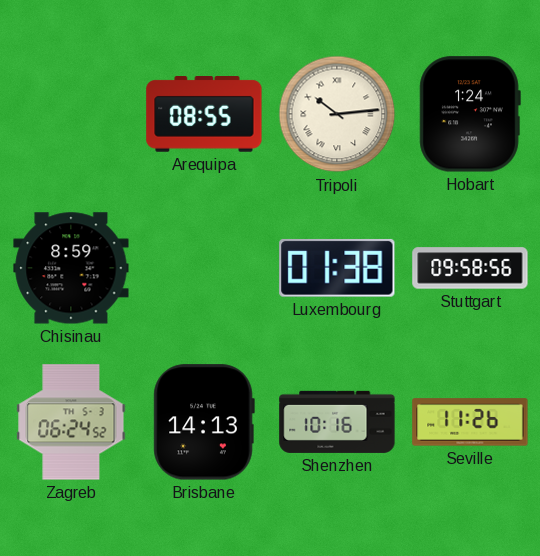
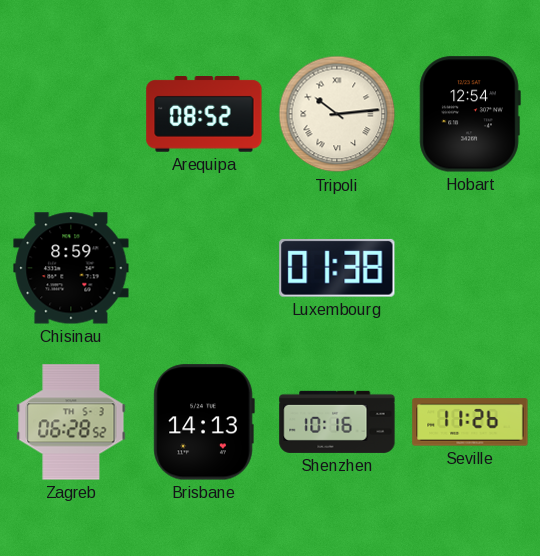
Arequipa: 08:55 -> 08:52 (204, 115)
Hobart: 1:24 -> 12:54 (470, 114)
Stuttgart: 09:58 -> none (470, 268)
Zagreb: 06:24 -> 06:28 (71, 422)
